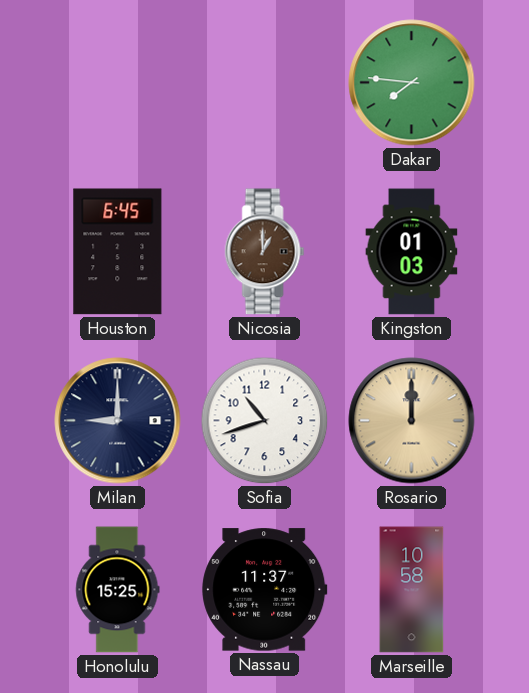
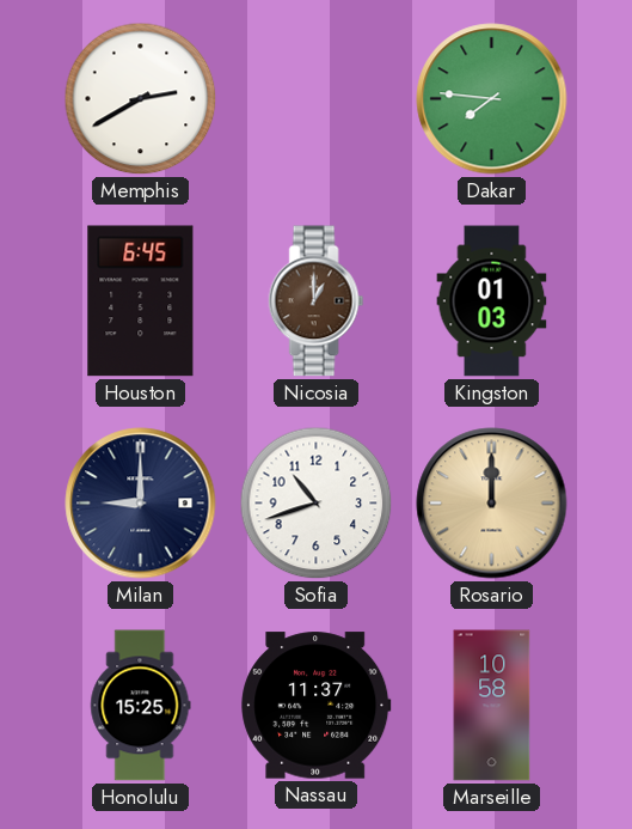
Memphis: none -> 2:40 (141, 99)
